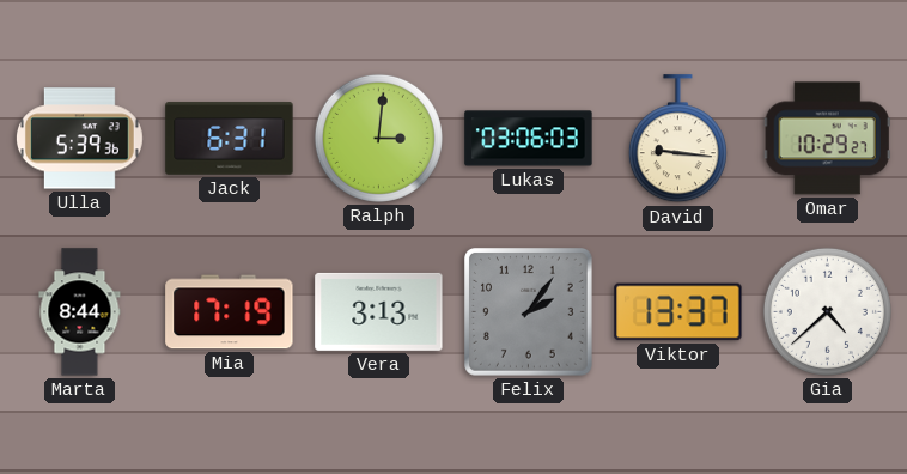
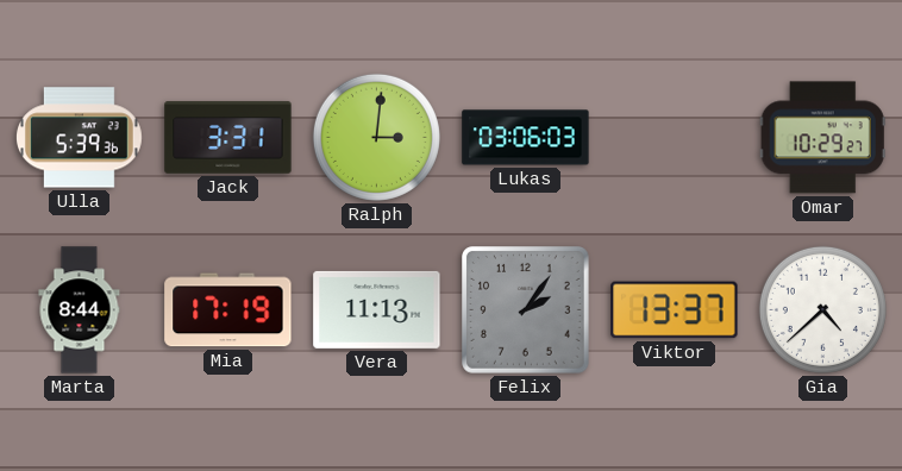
Jack: 6:31 -> 3:31 (228, 138)
David: 9:16 -> none (677, 139)
Vera: 3:13 -> 11:13 (377, 309)
